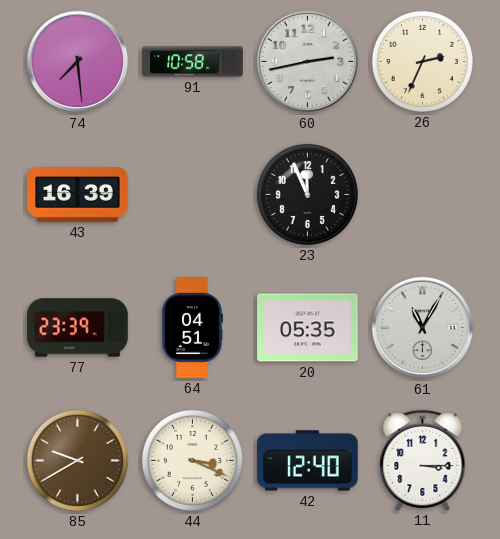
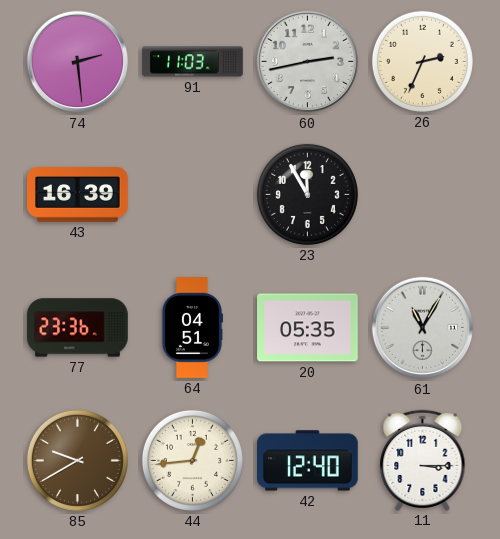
74: 7:29 -> 2:29 (78, 62)
91: 10:58 -> 11:03 (193, 62)
23: 11:56 -> 11:55 (307, 194)
77: 23:39 -> 23:36 (78, 328)
44: 3:19 -> 12:44 (192, 460)
